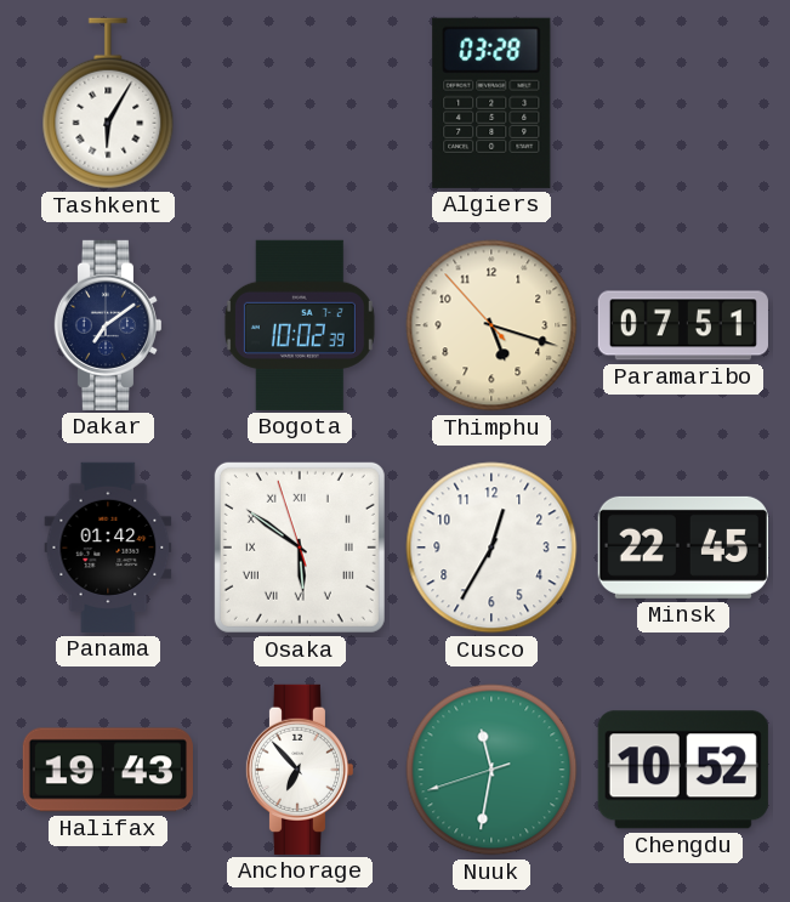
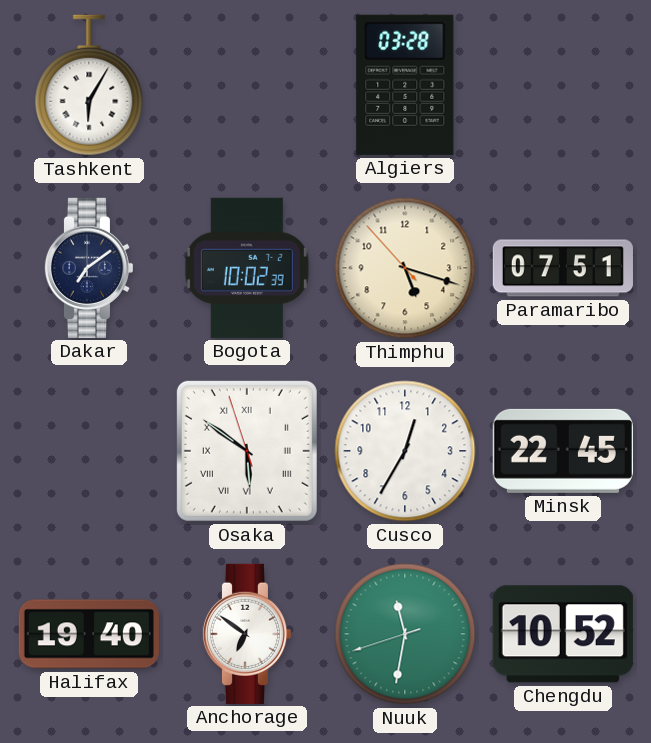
Panama: 01:42 -> none (108, 548)
Halifax: 19:43 -> 19:40 (89, 634)
Anchorage: 6:53 -> 6:51 (246, 634)
